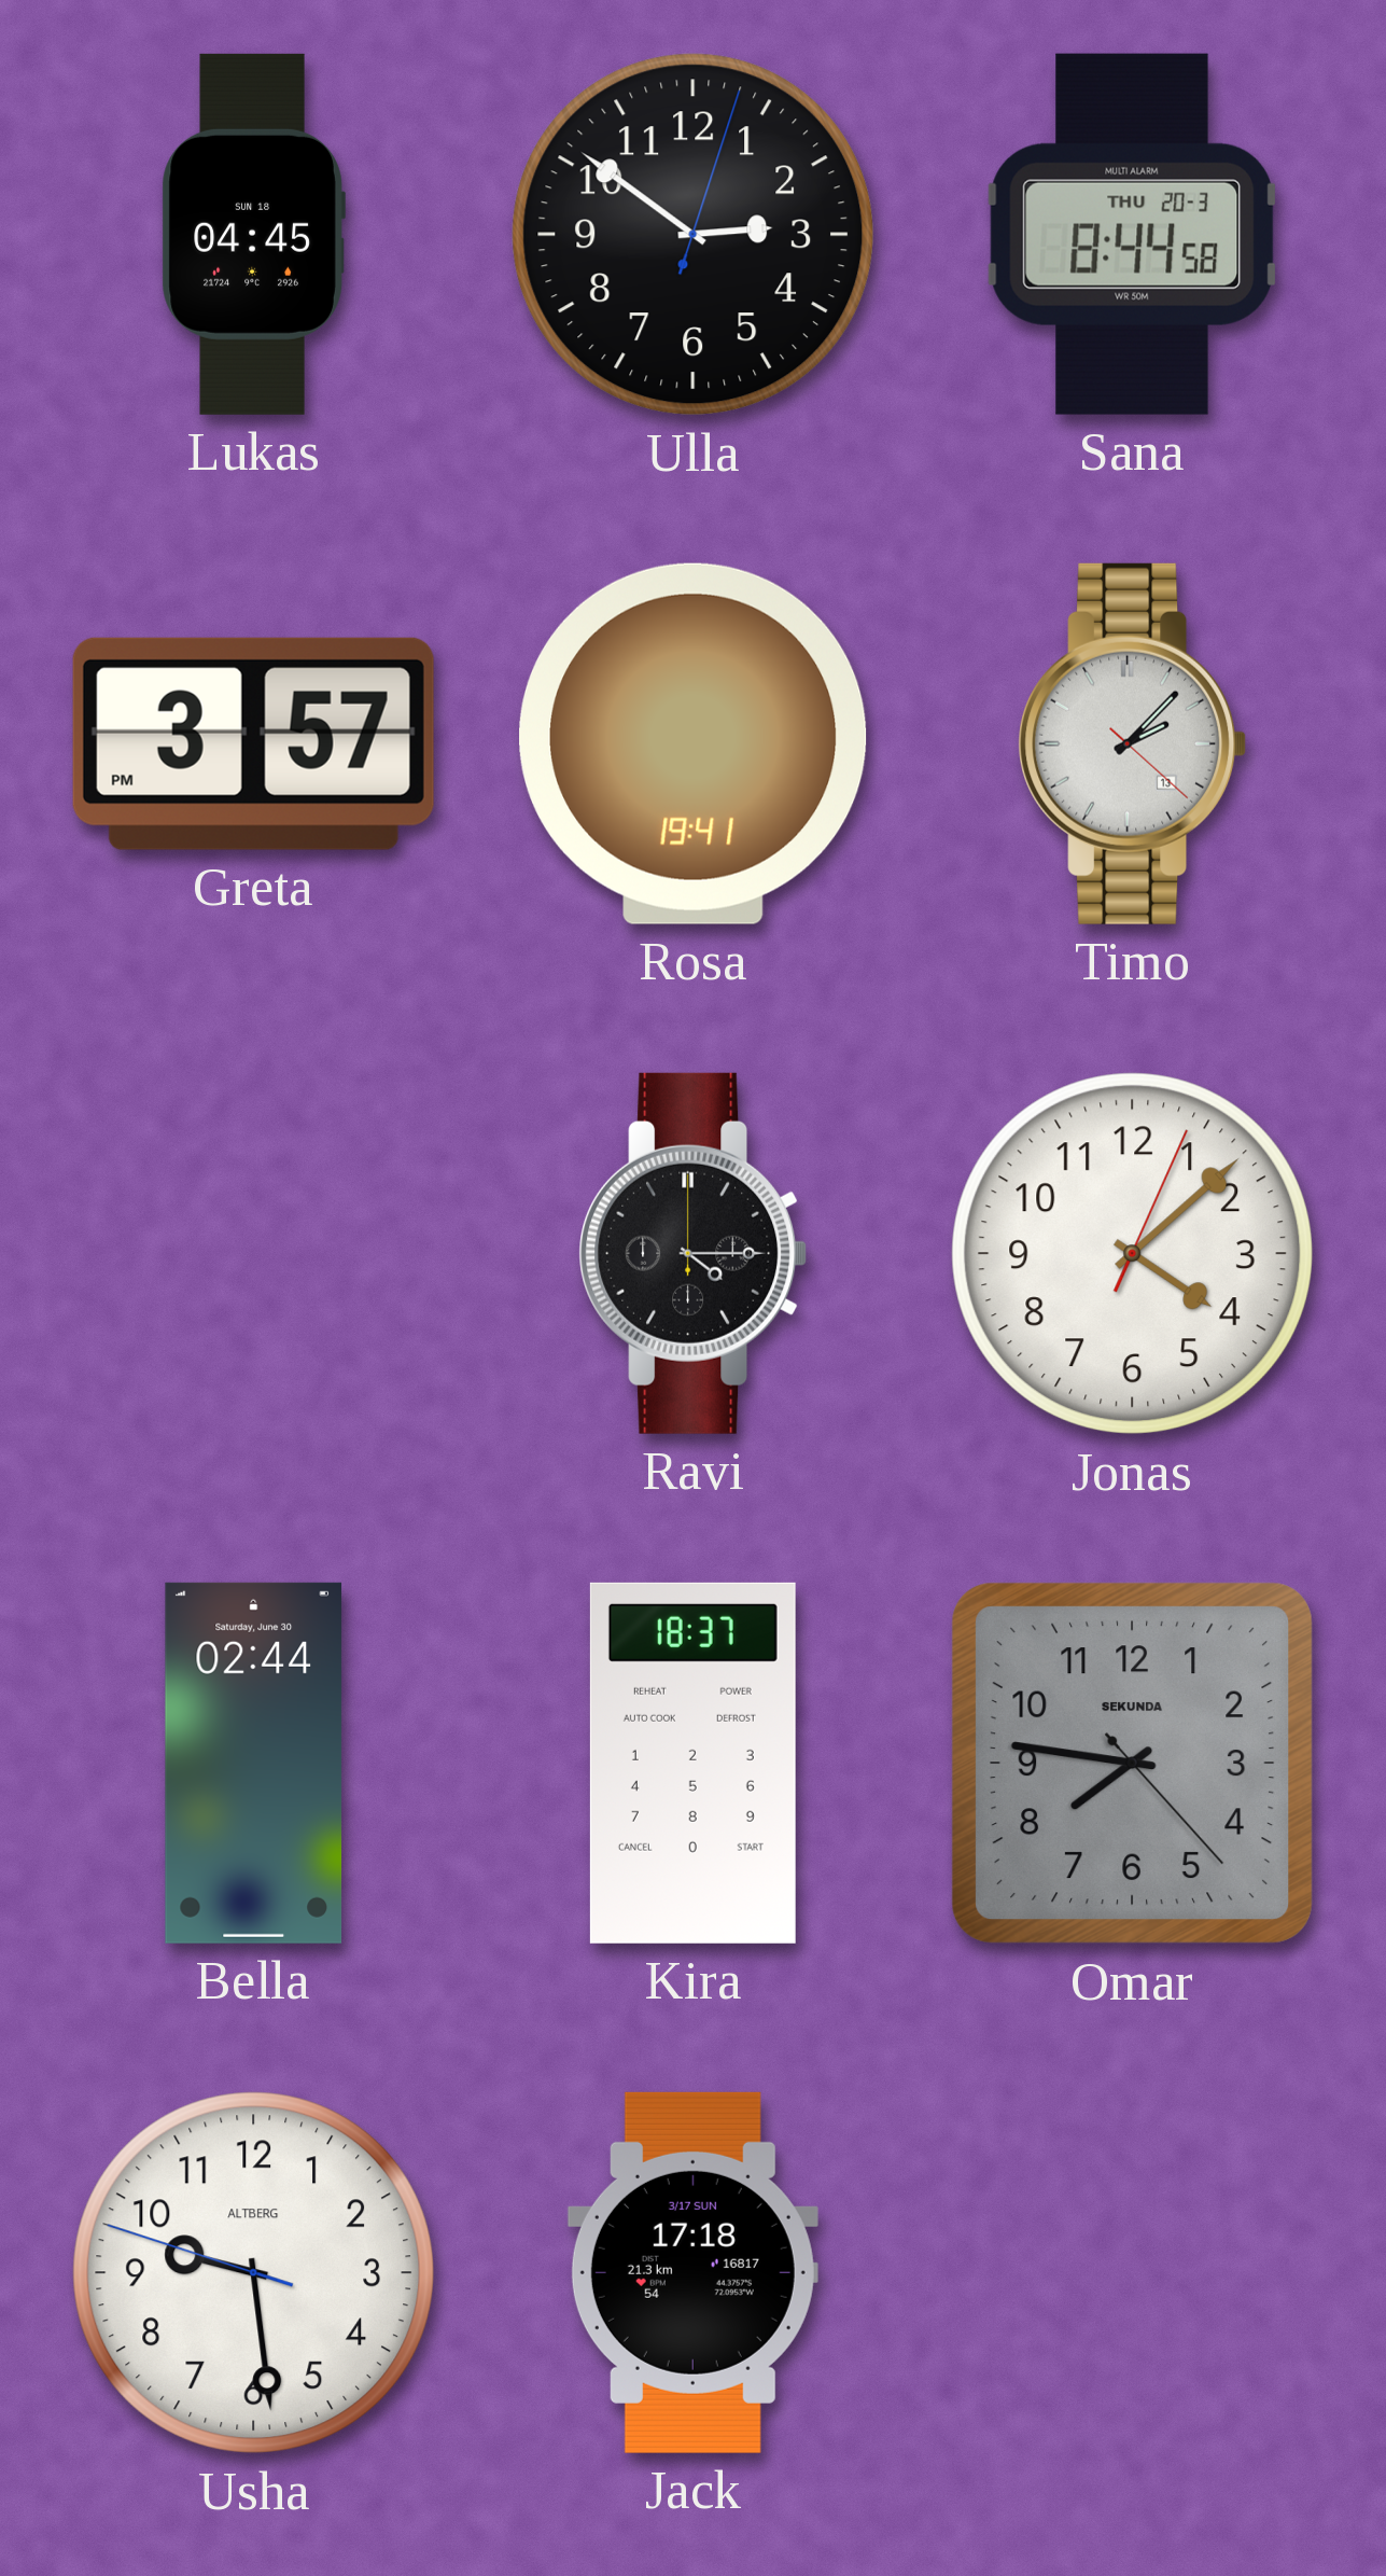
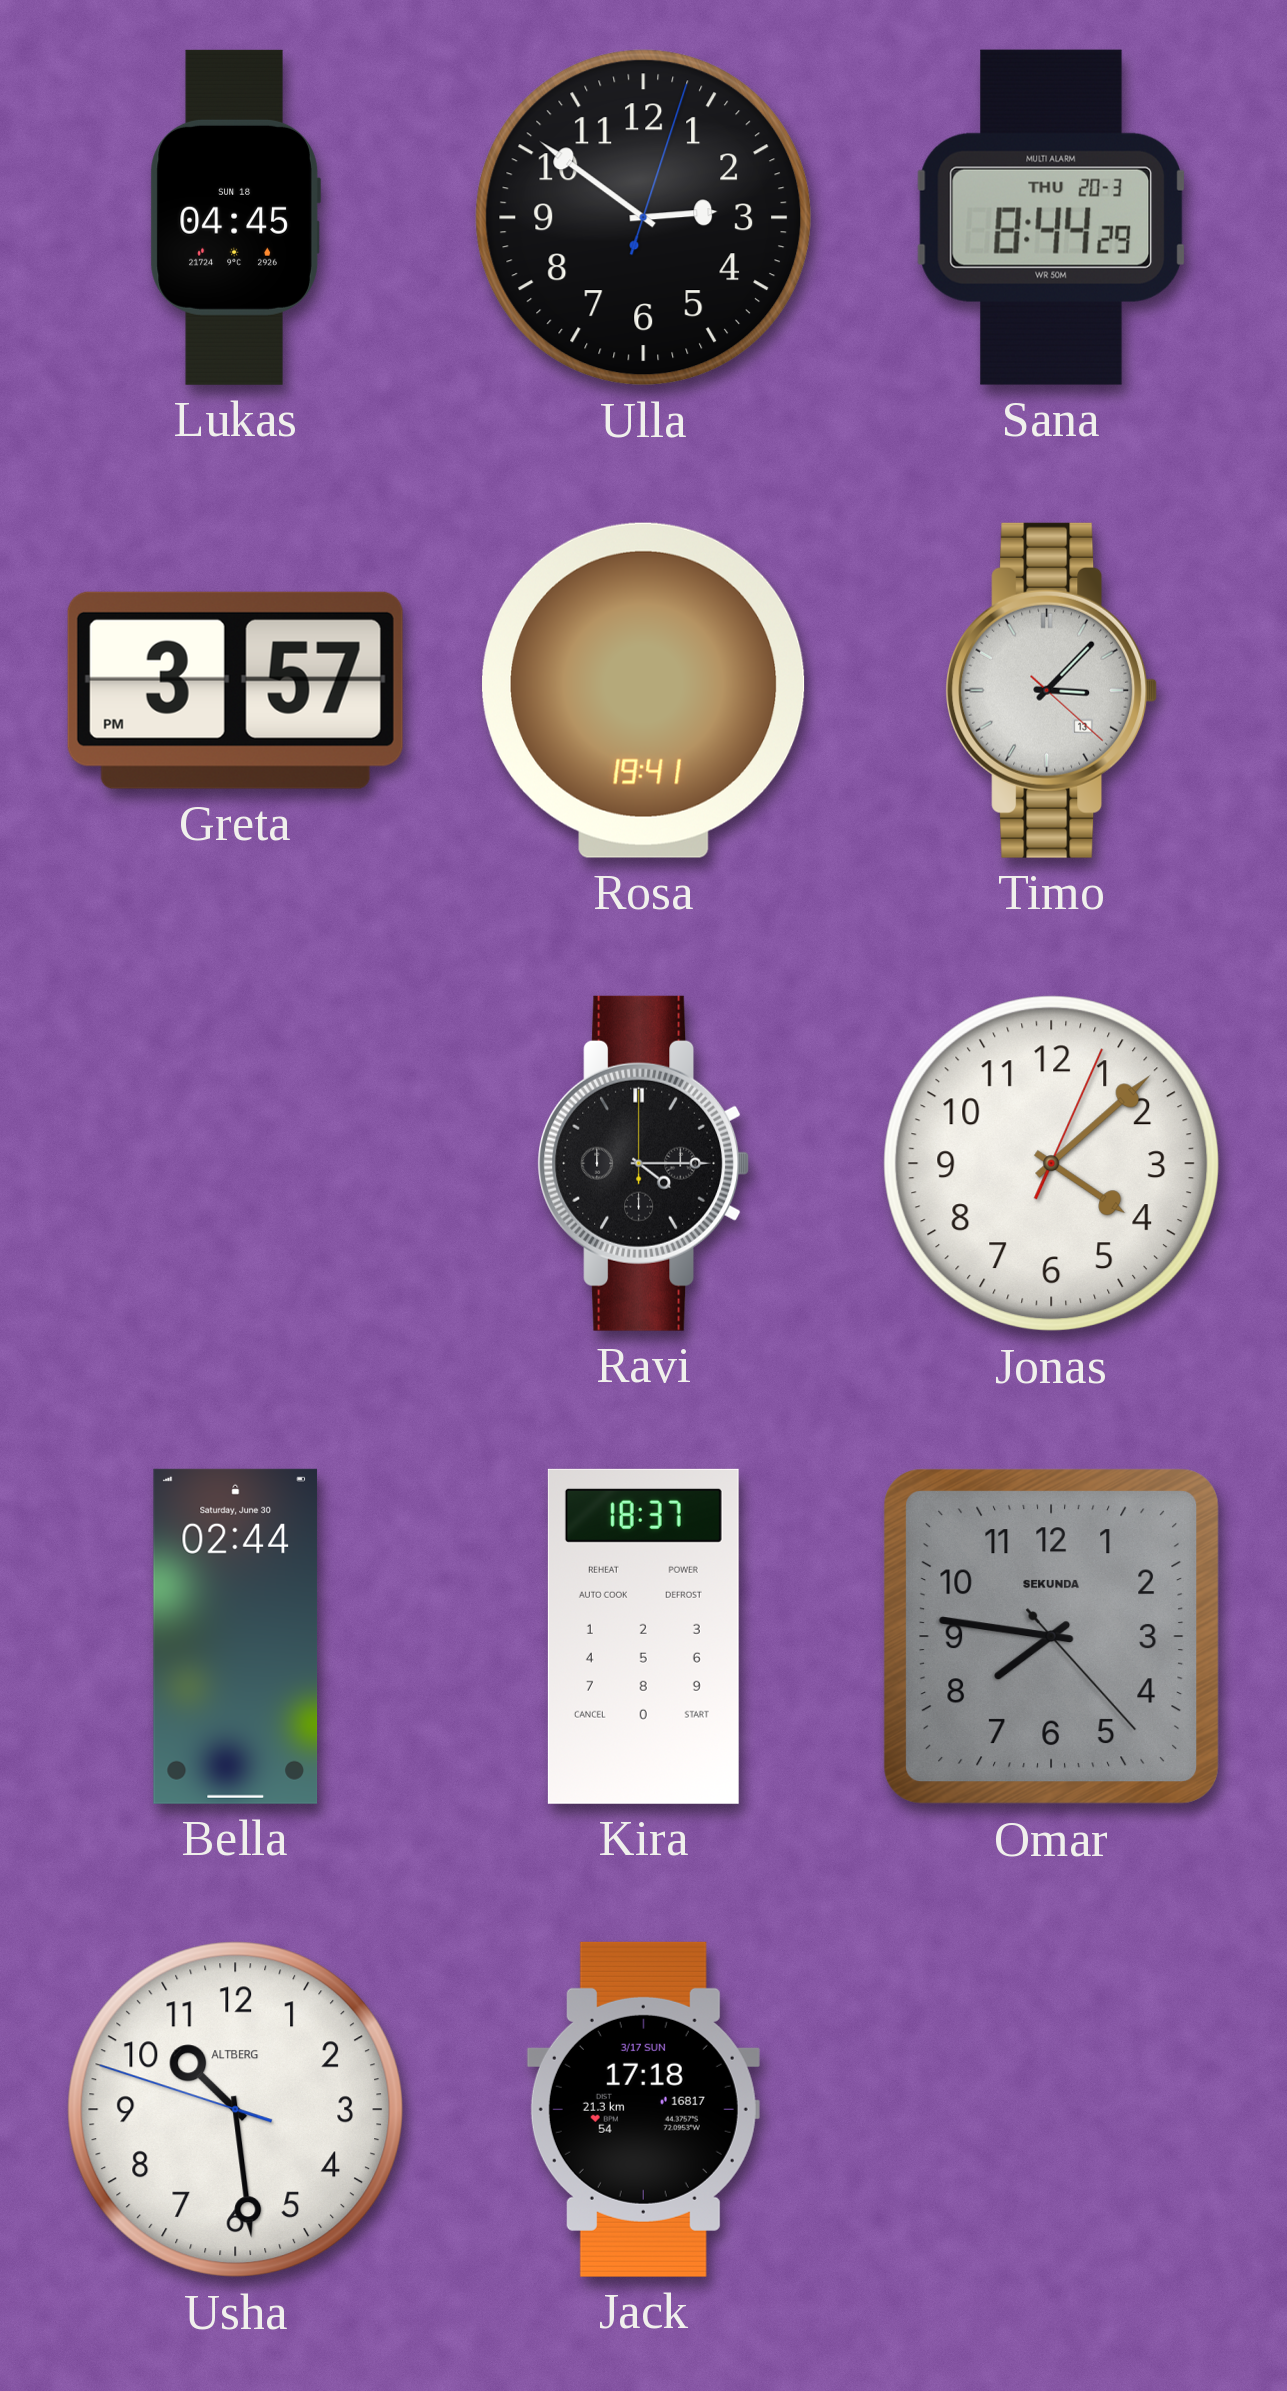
Sana: 8:44:58 -> 8:44:29 (1051, 217)
Timo: 2:07 -> 3:07 (1052, 690)
Usha: 9:28 -> 10:28 (236, 2110)
